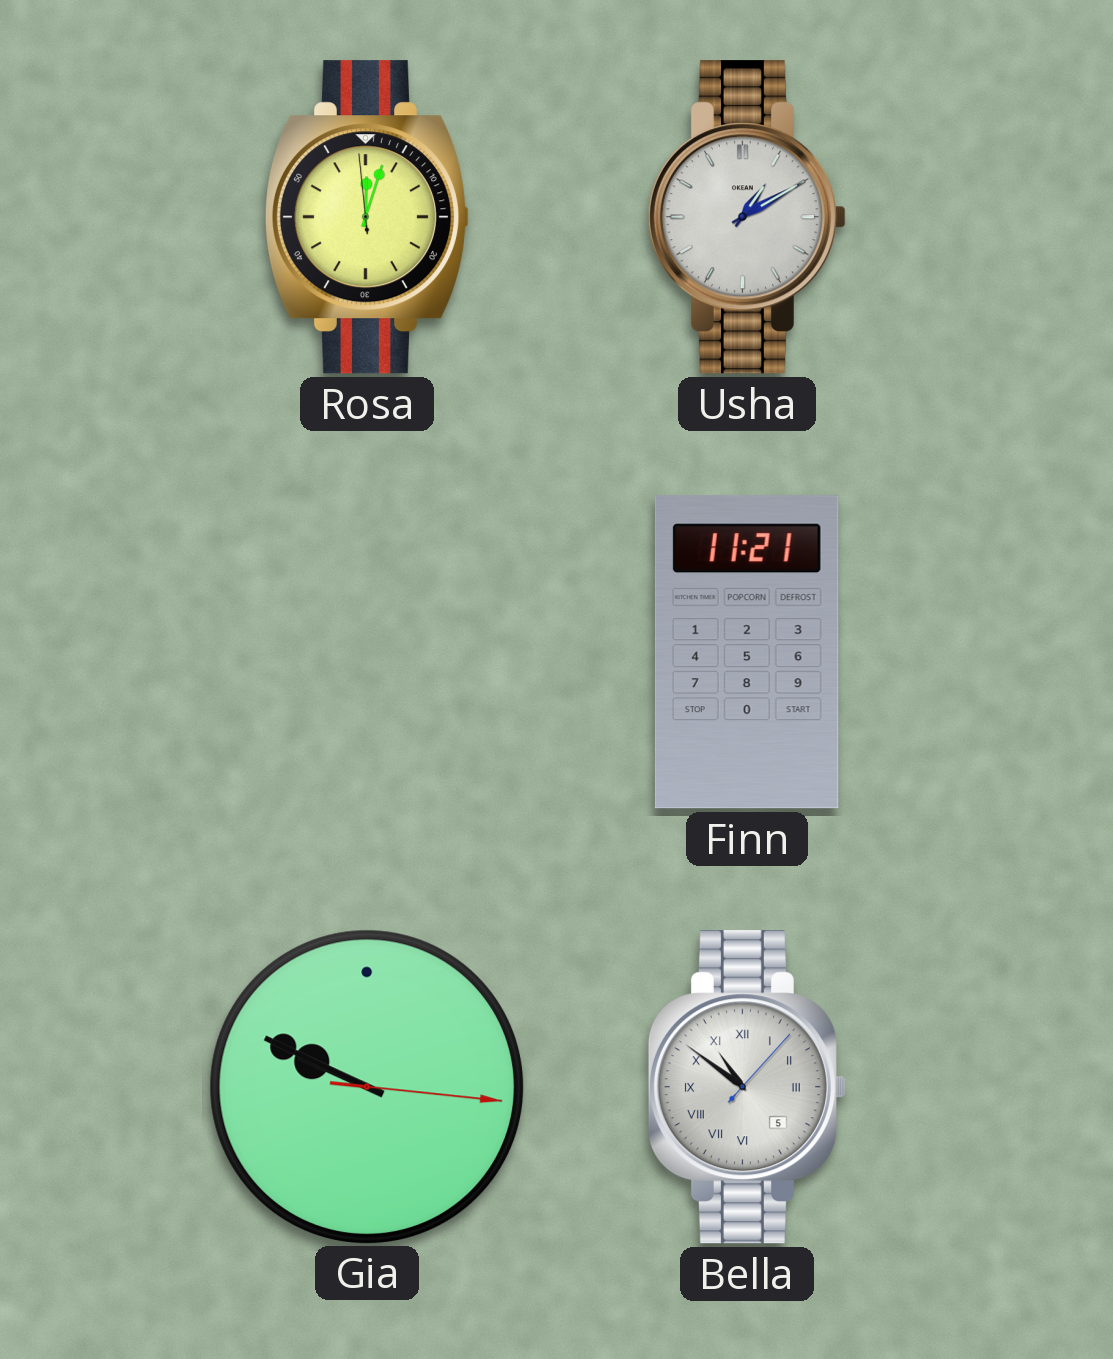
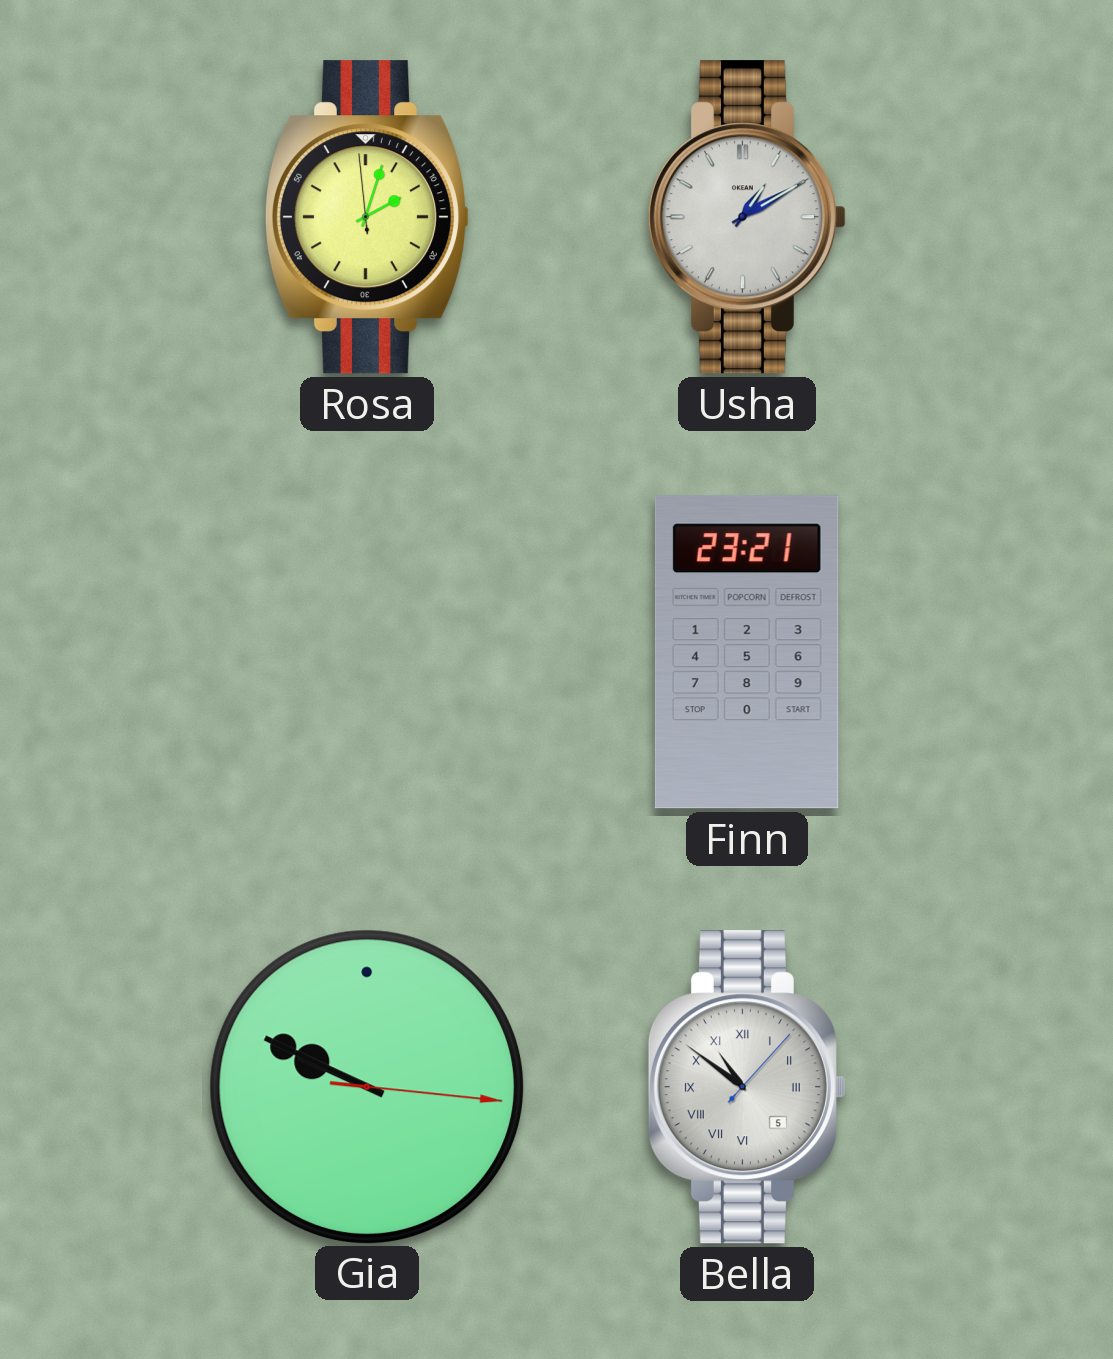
Rosa: 12:02 -> 2:02 (366, 217)
Finn: 11:21 -> 23:21 (747, 652)
